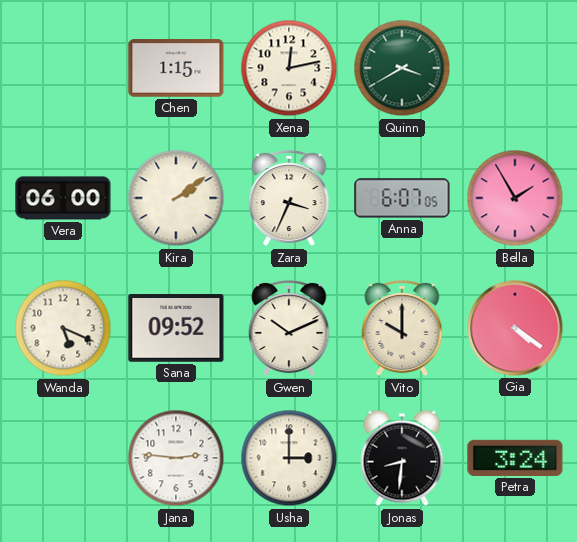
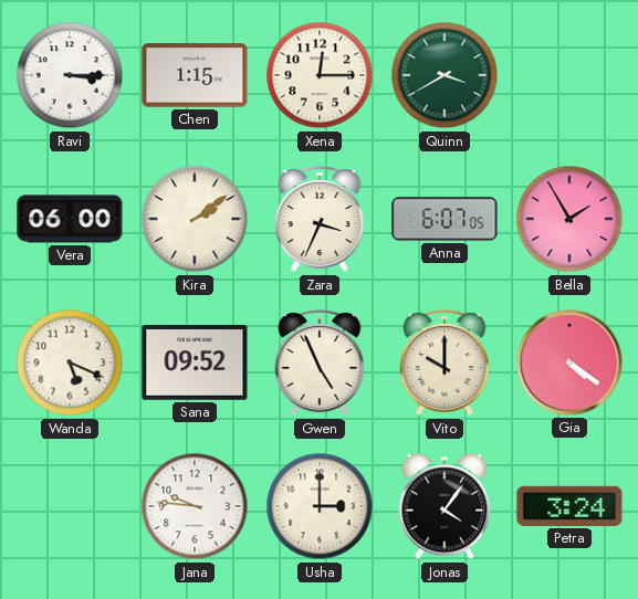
Ravi: none -> 3:15 (70, 75)
Xena: 12:13 -> 12:15 (320, 75)
Gwen: 10:11 -> 4:56 (320, 362)
Jana: 2:46 -> 9:46 (195, 506)
Jonas: 8:31 -> 4:06 (444, 506)
